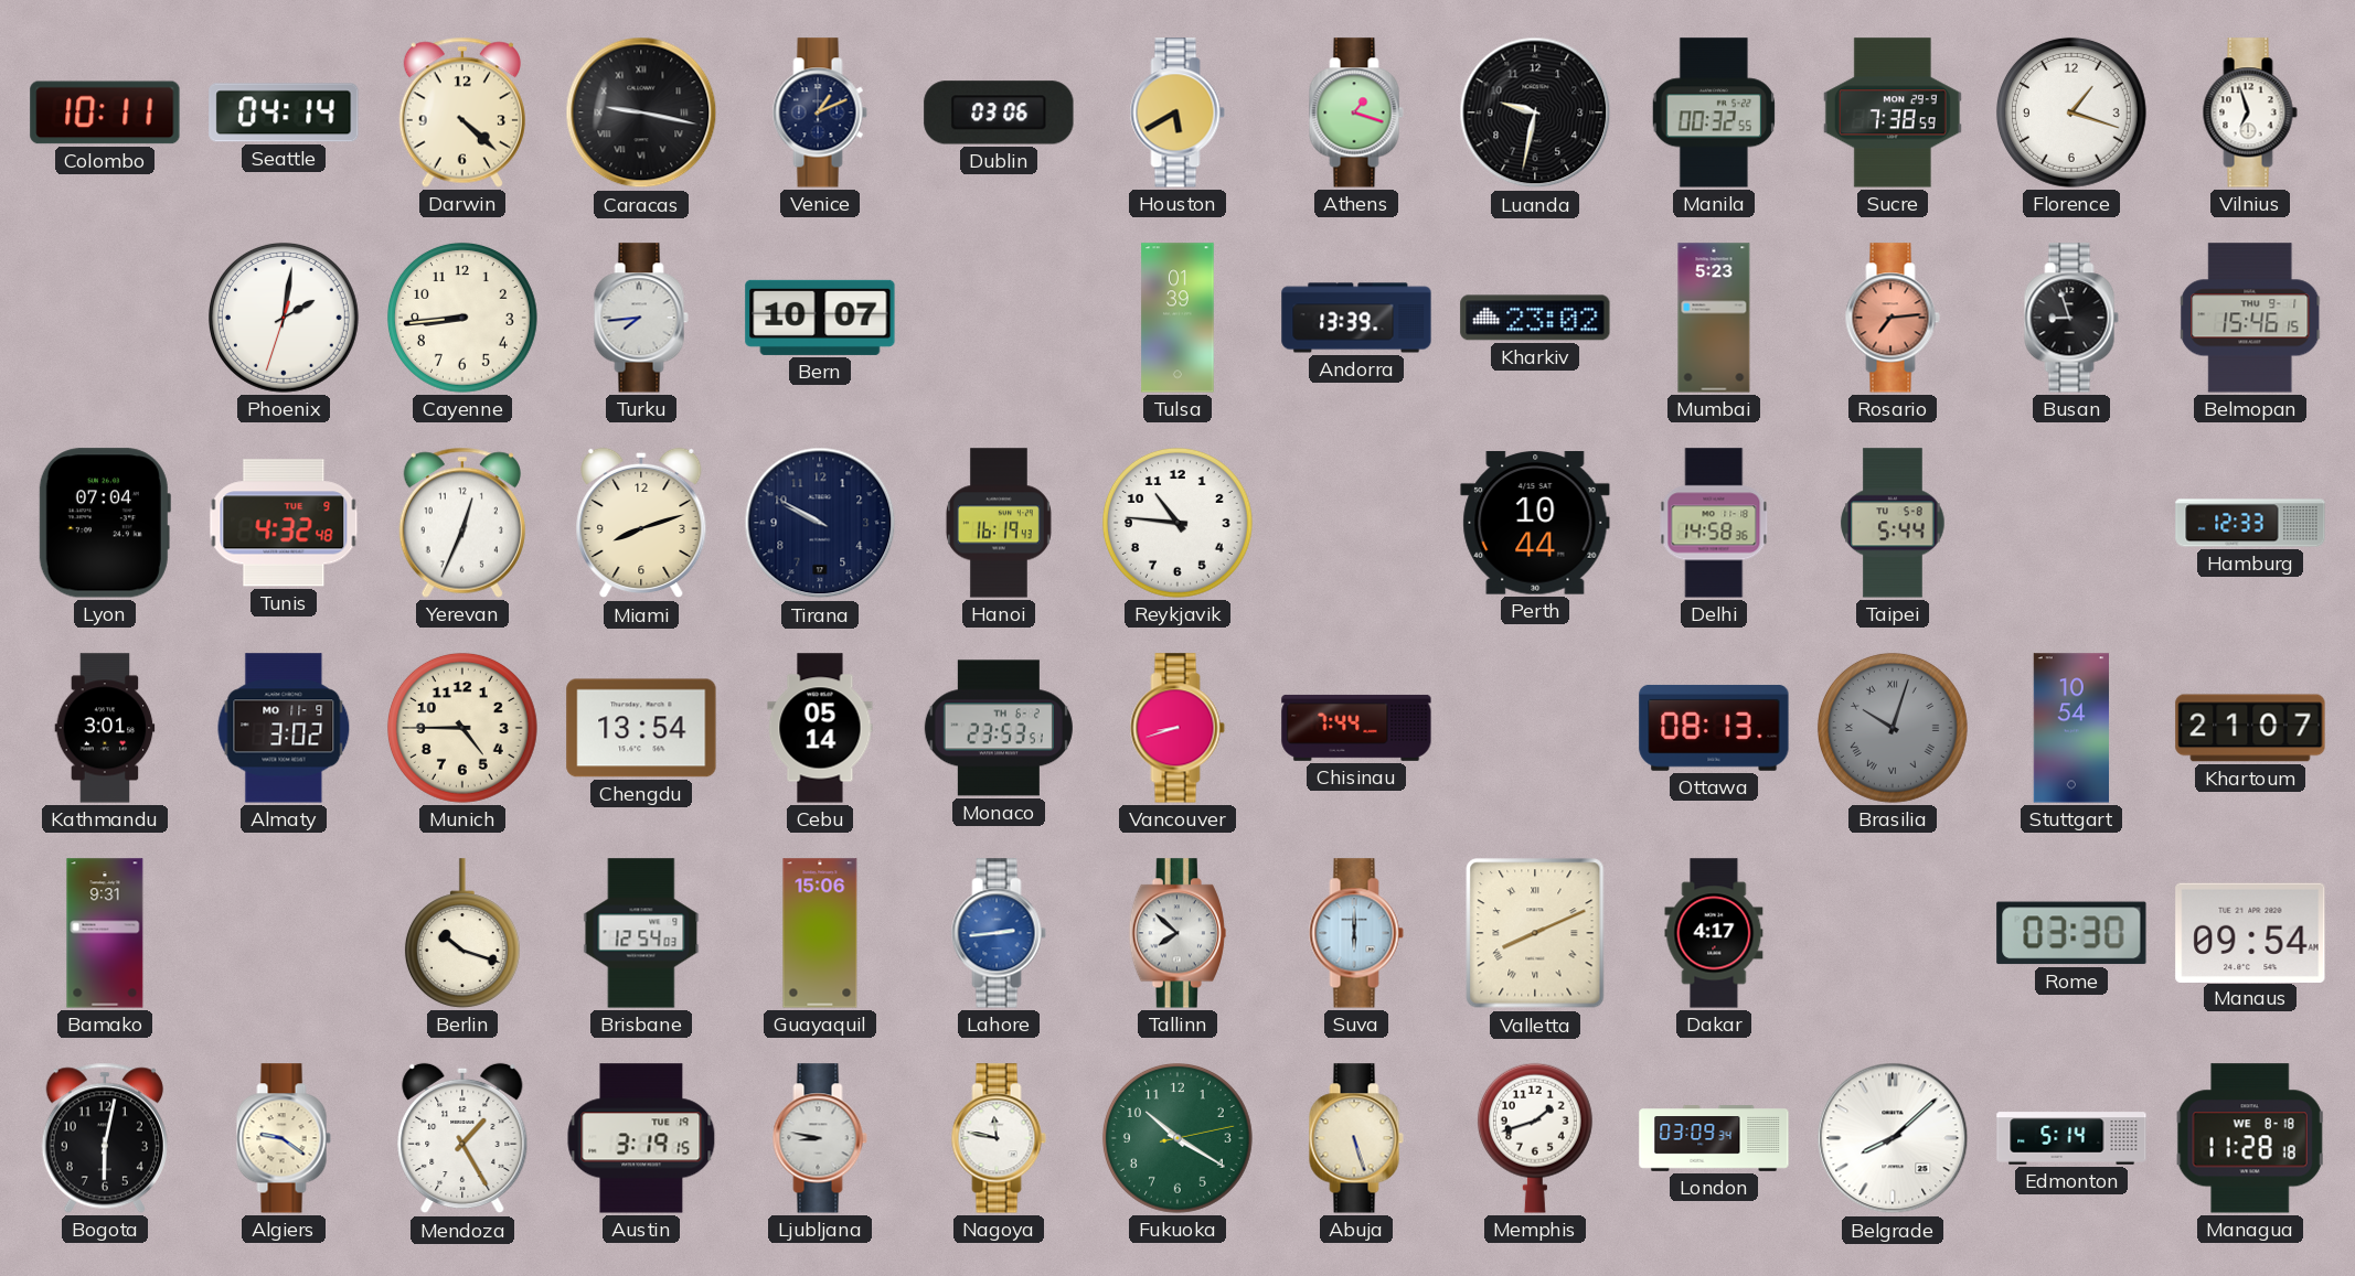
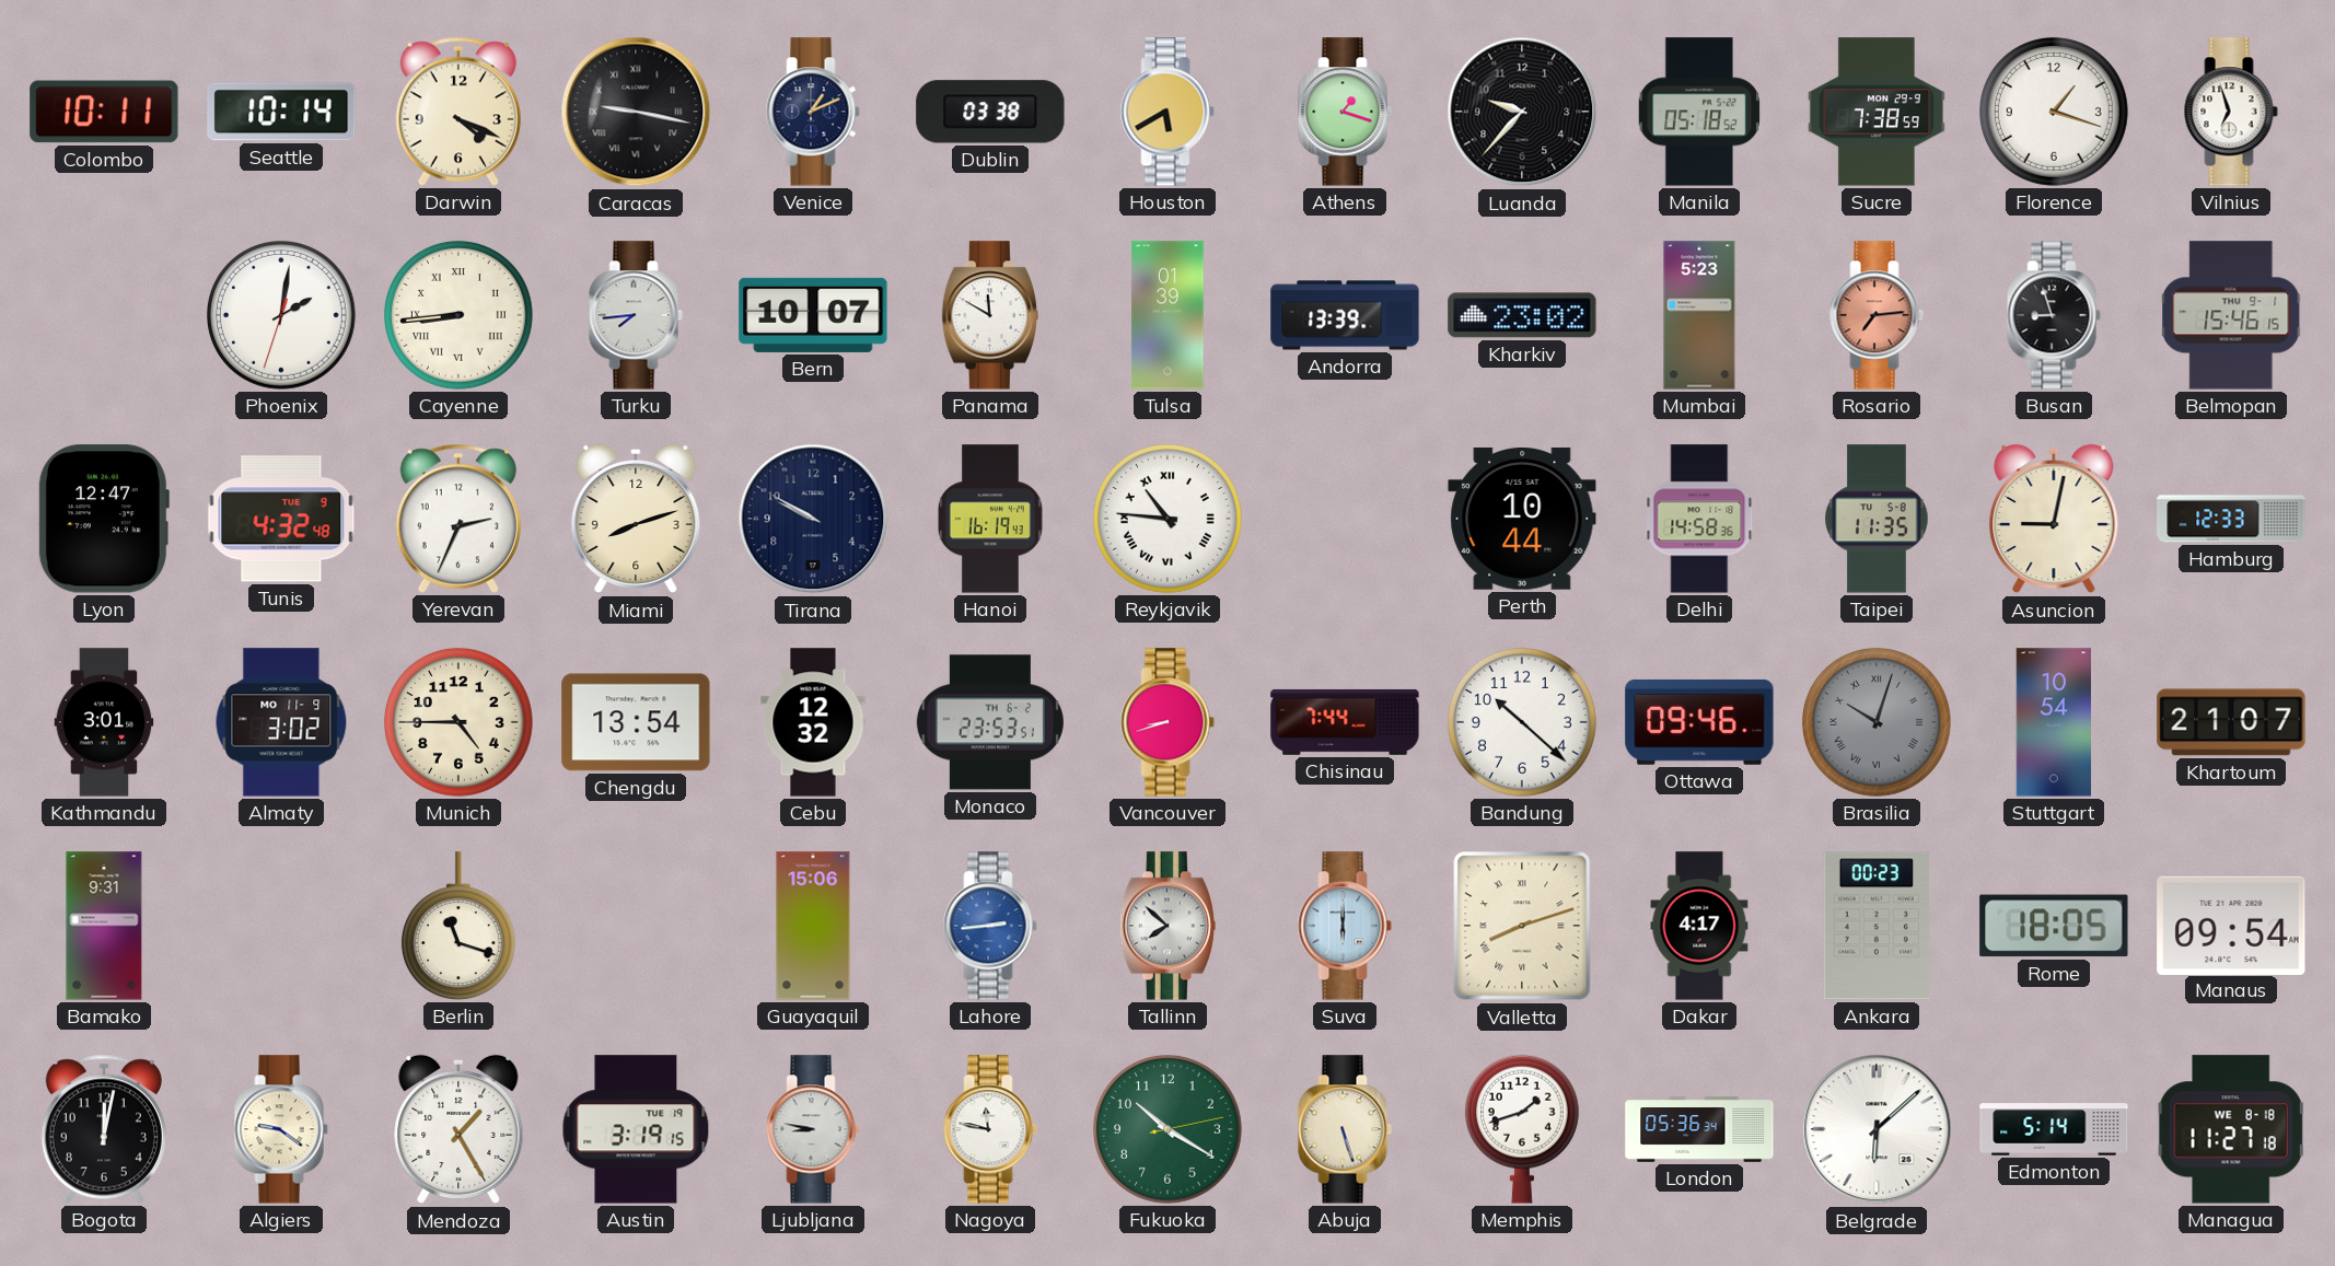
Seattle: 04:14 -> 10:14 (281, 112)
Darwin: 4:22 -> 4:19 (458, 112)
Dublin: 03:06 -> 03:38 (990, 112)
Luanda: 9:32 -> 9:37 (1522, 112)
Manila: 00:32 -> 05:18 (1698, 112)
Cayenne numerals: Arabic -> Roman (458, 315)
Panama: none -> 11:50 (990, 315)
Lyon: 07:04 -> 12:47 (104, 519)
Yerevan: 12:34 -> 2:34 (458, 519)
Reykjavik numerals: Arabic -> Roman (1167, 519)
Taipei: 5:44 -> 11:35 (1877, 519)
Asuncion: none -> 9:02 (2054, 519)
Cebu: 05:14 -> 12:32 (813, 722)
Bandung: none -> 10:22 (1522, 722)
Ottawa: 08:13 -> 09:46 (1699, 722)
Berlin: 10:18 -> 11:18 (458, 926)
Brisbane: 12:54 -> none (641, 933)
Valletta: 8:11 -> 8:12 (1522, 926)
Ankara: none -> 00:23 (1875, 926)
Rome: 03:30 -> 18:05 (2054, 926)
Bogota: 6:02 -> 12:02 (104, 1129)
London: 03:09 -> 05:36 (1699, 1129)
Belgrade: 8:08 -> 6:08 (1877, 1129)
Managua: 11:28 -> 11:27 (2231, 1129)
